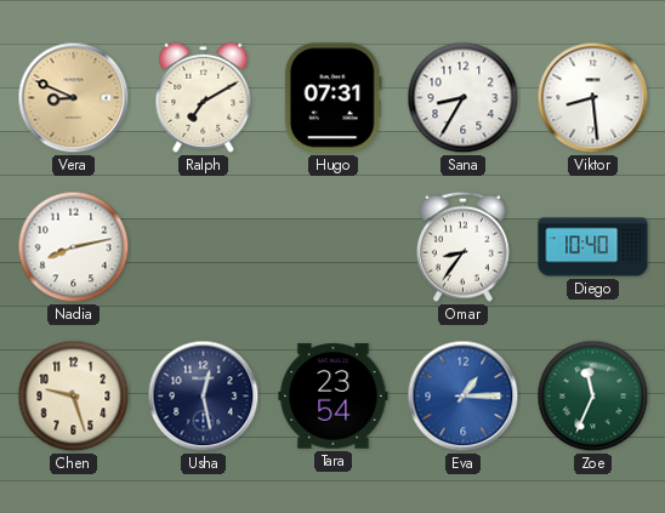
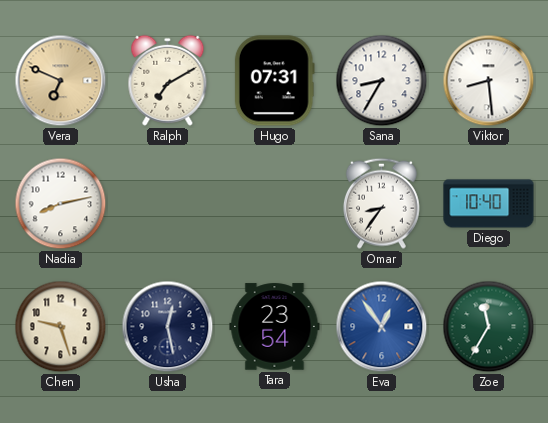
Vera: 8:49 -> 6:49 (61, 81)
Eva: 1:15 -> 12:54 (382, 327)
Zoe: 11:34 -> 11:35 (489, 327)
